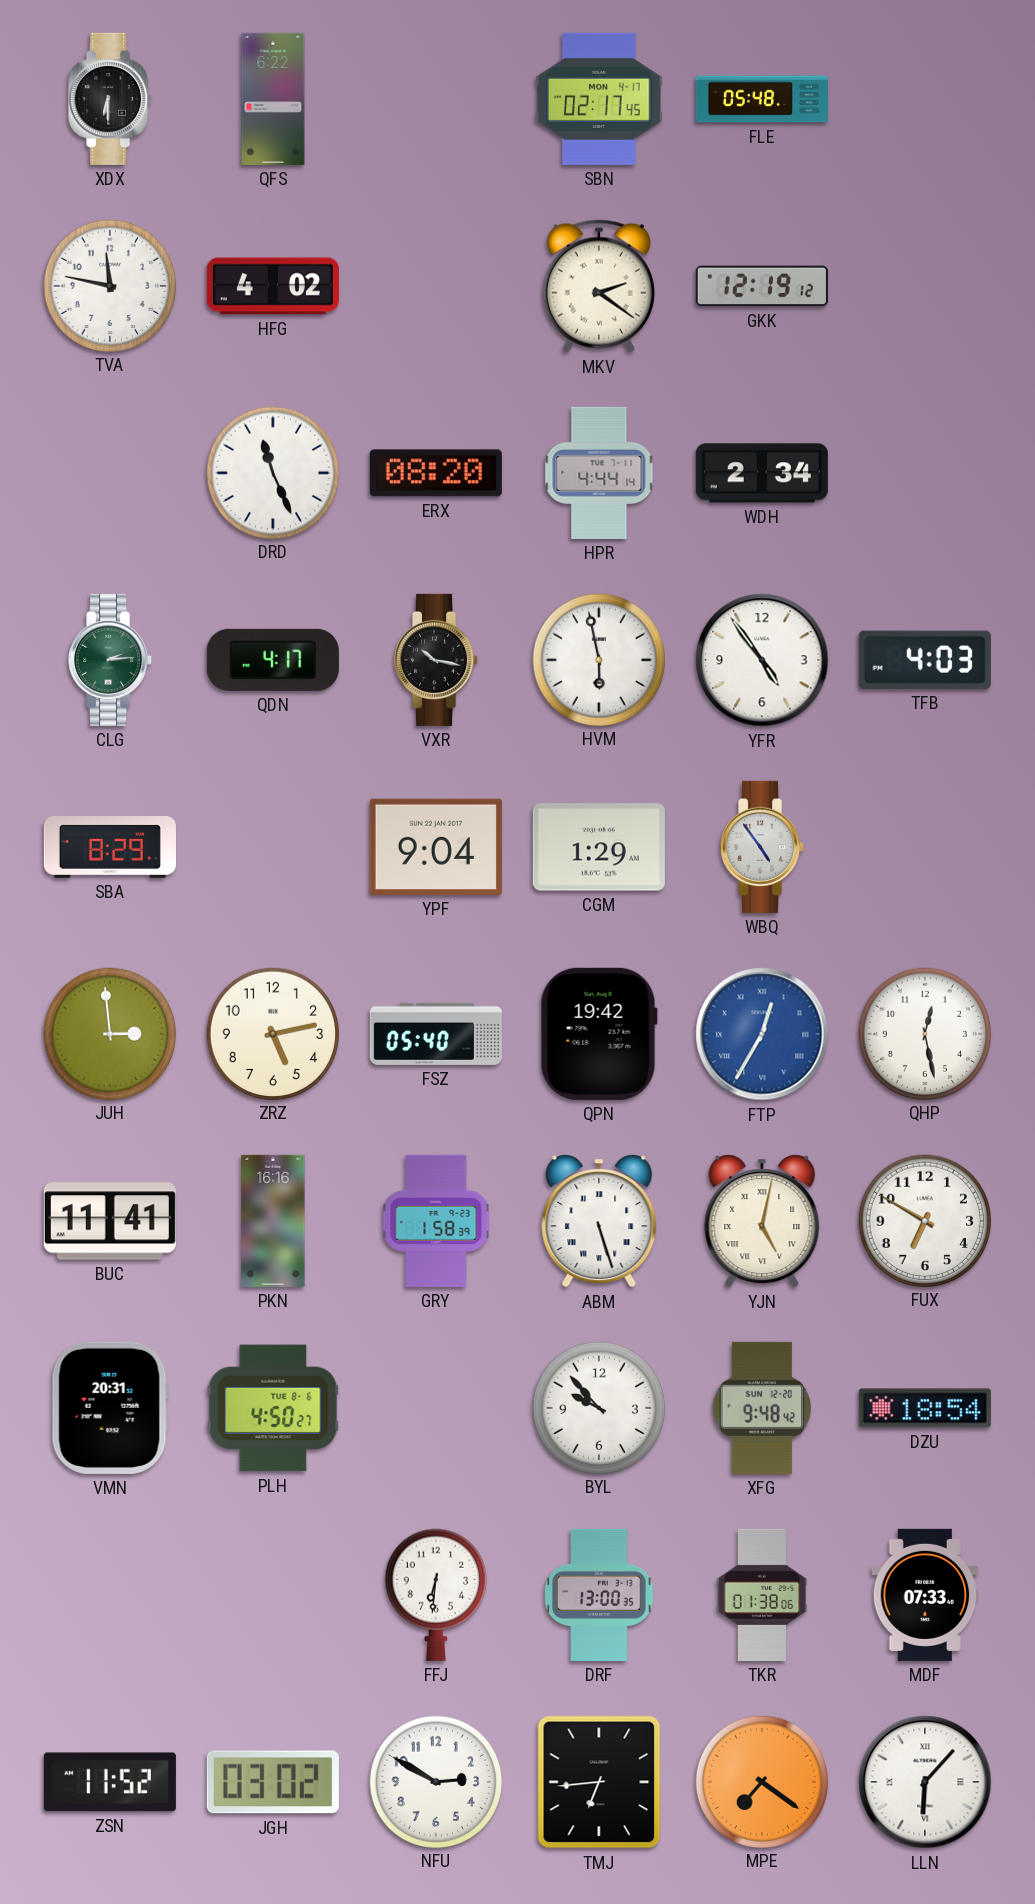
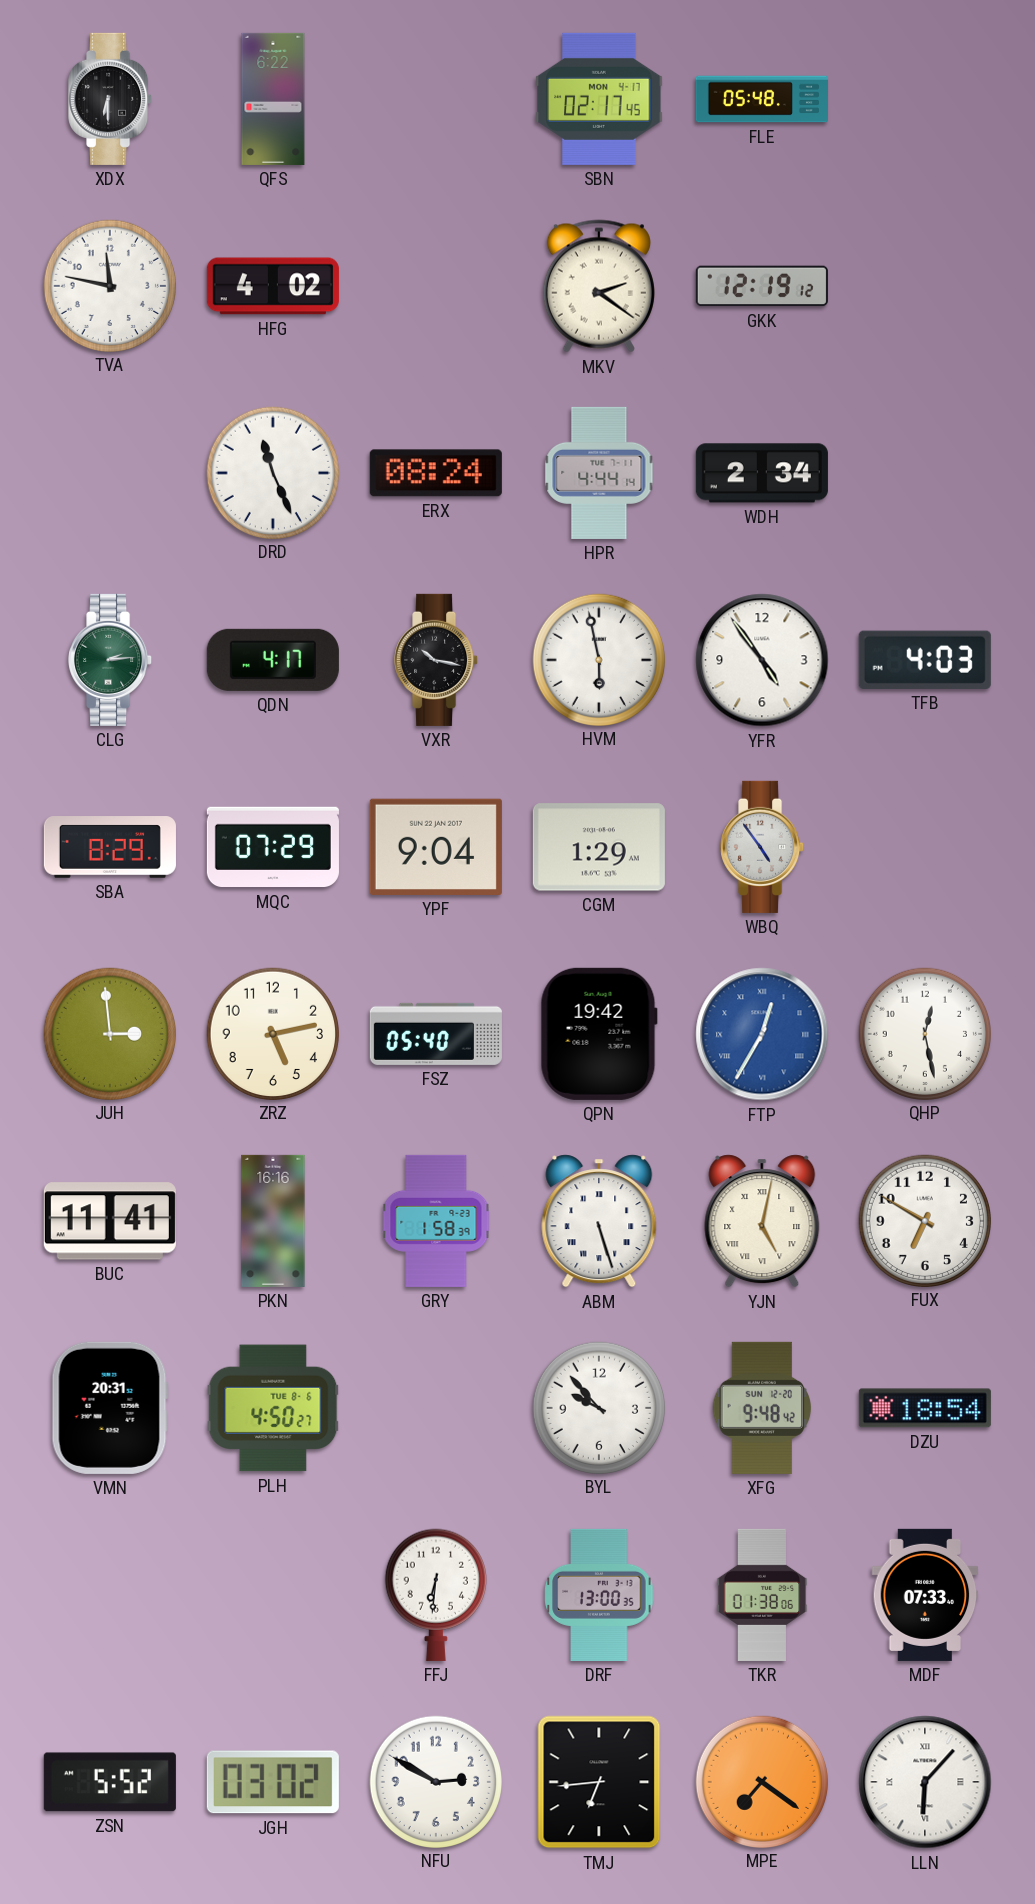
ERX: 08:20 -> 08:24 (436, 473)
MQC: none -> 07:29 (273, 847)
ZSN: 11:52 -> 5:52 (110, 1782)
